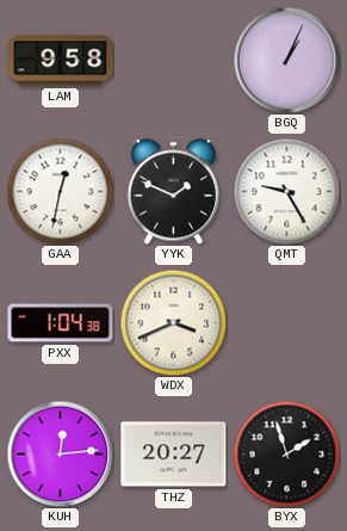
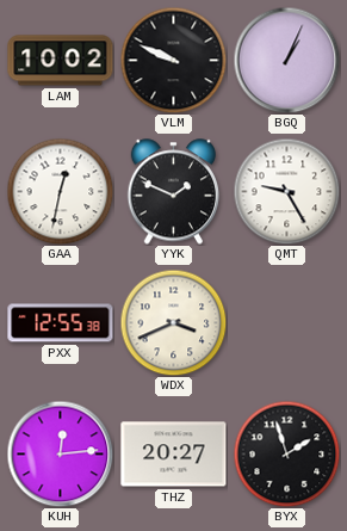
LAM: 9:58 -> 10:02 (61, 61)
VLM: none -> 9:49 (173, 60)
PXX: 1:04 -> 12:55 (61, 323)
